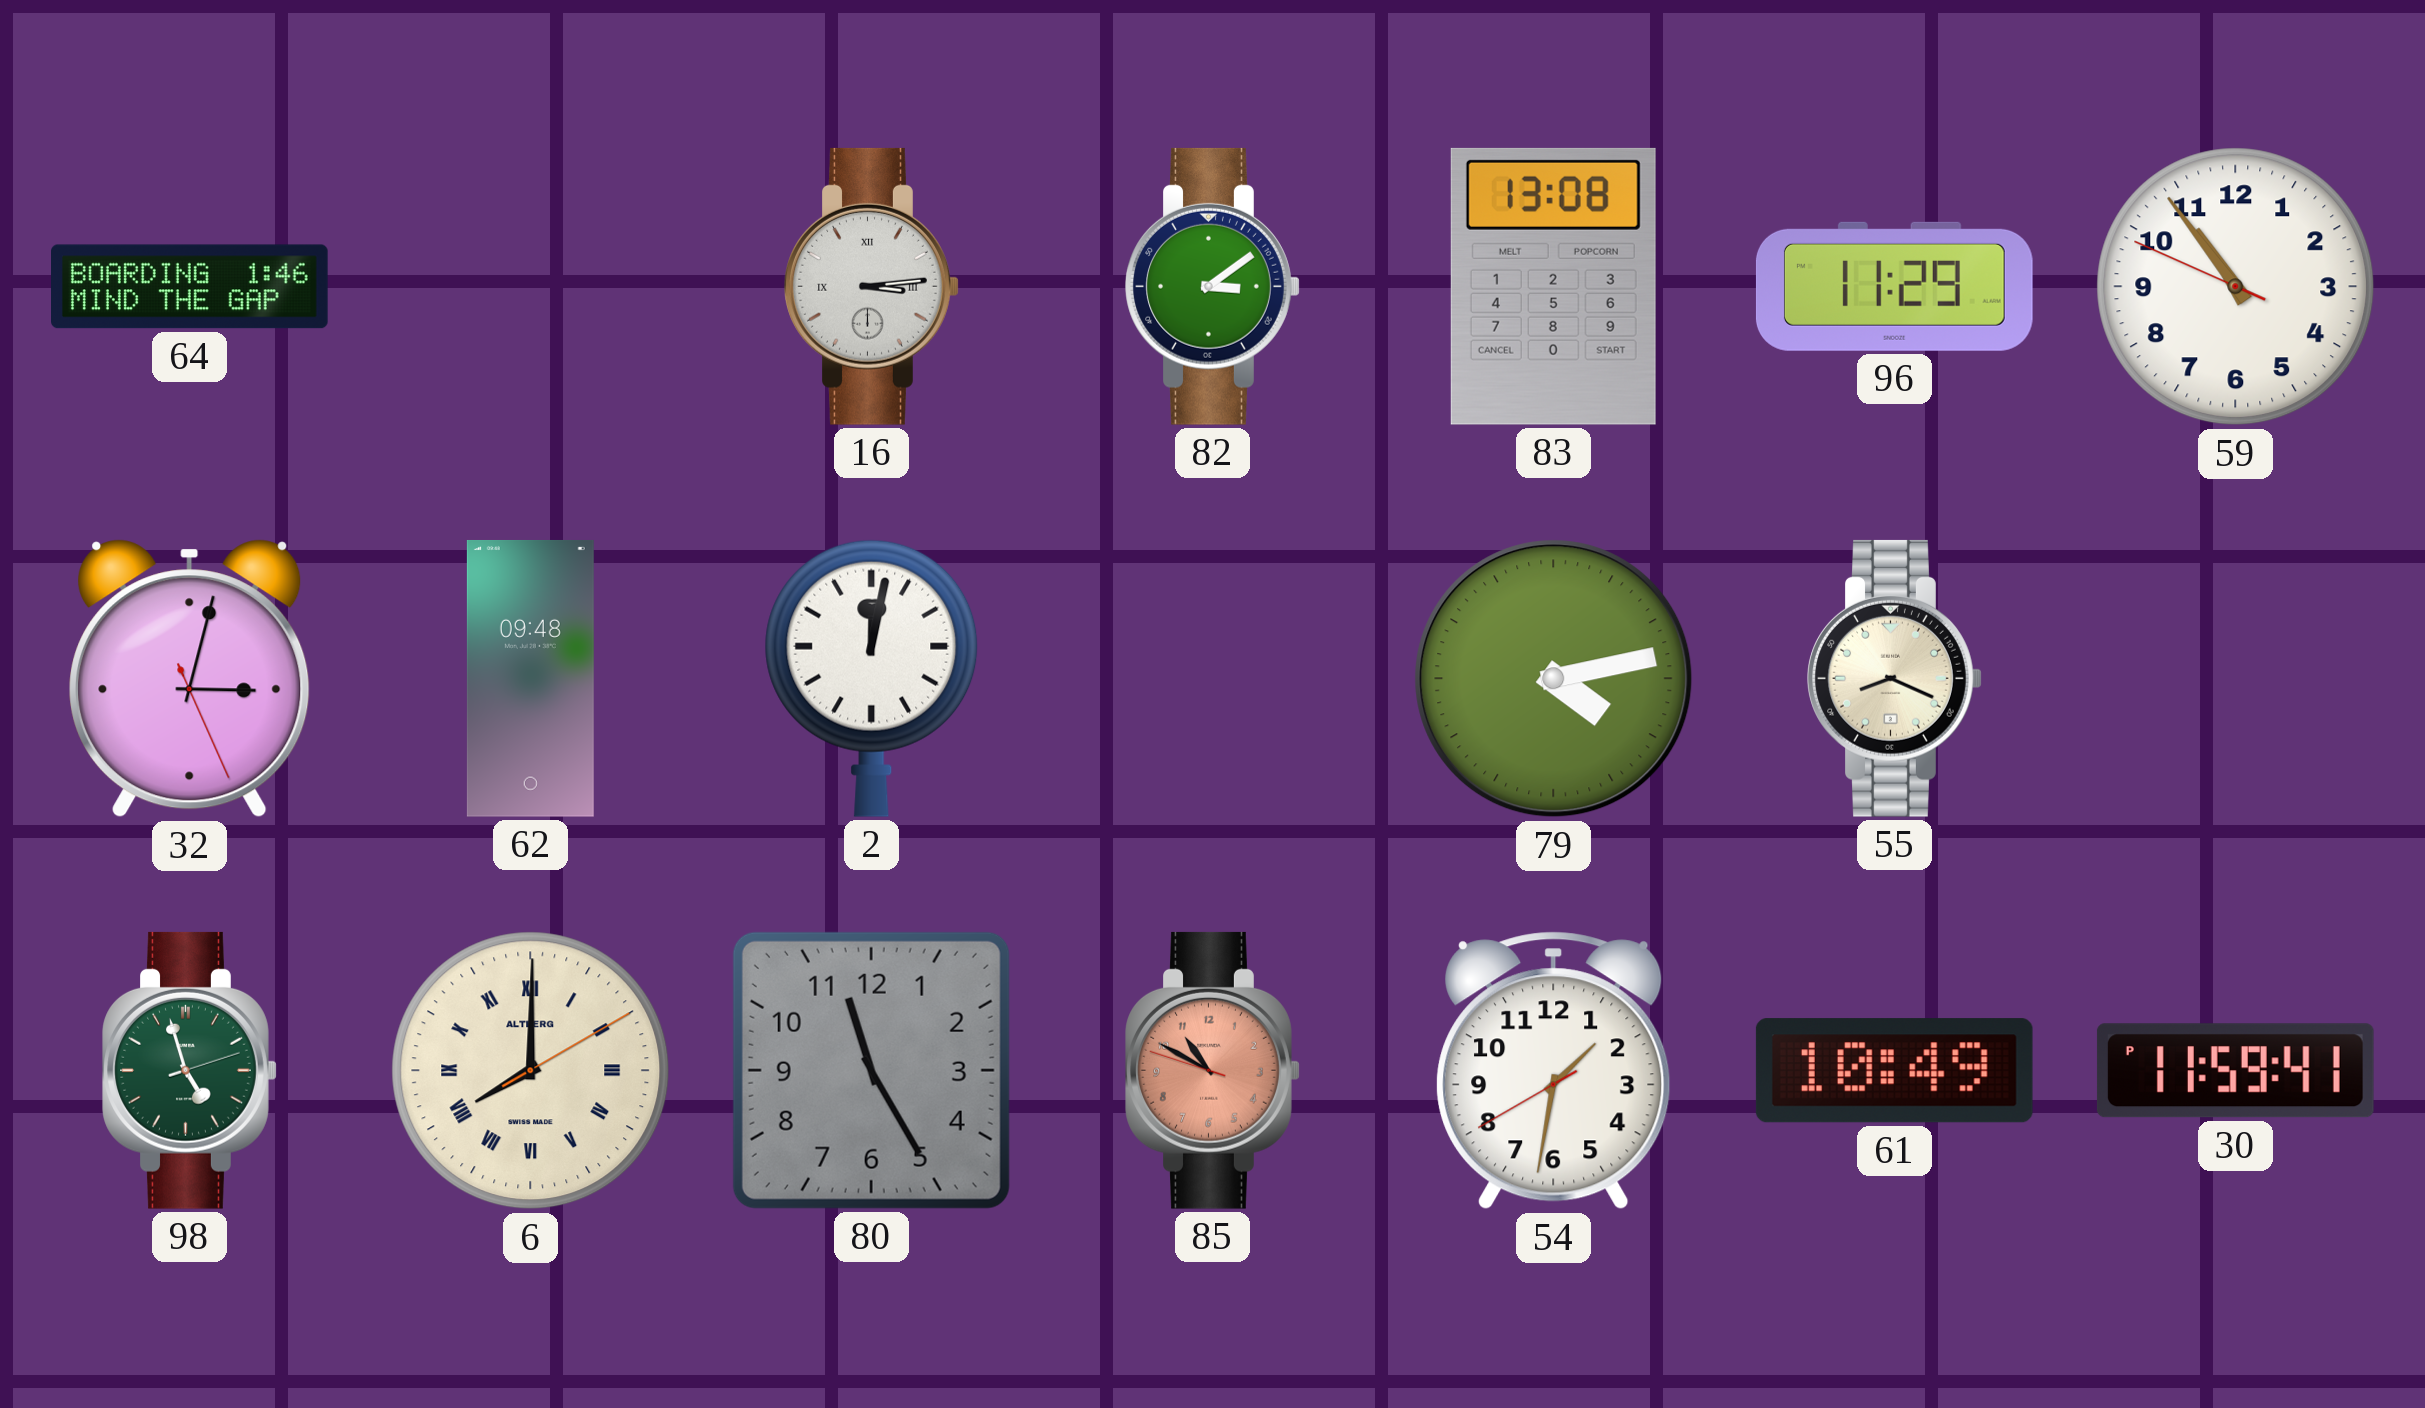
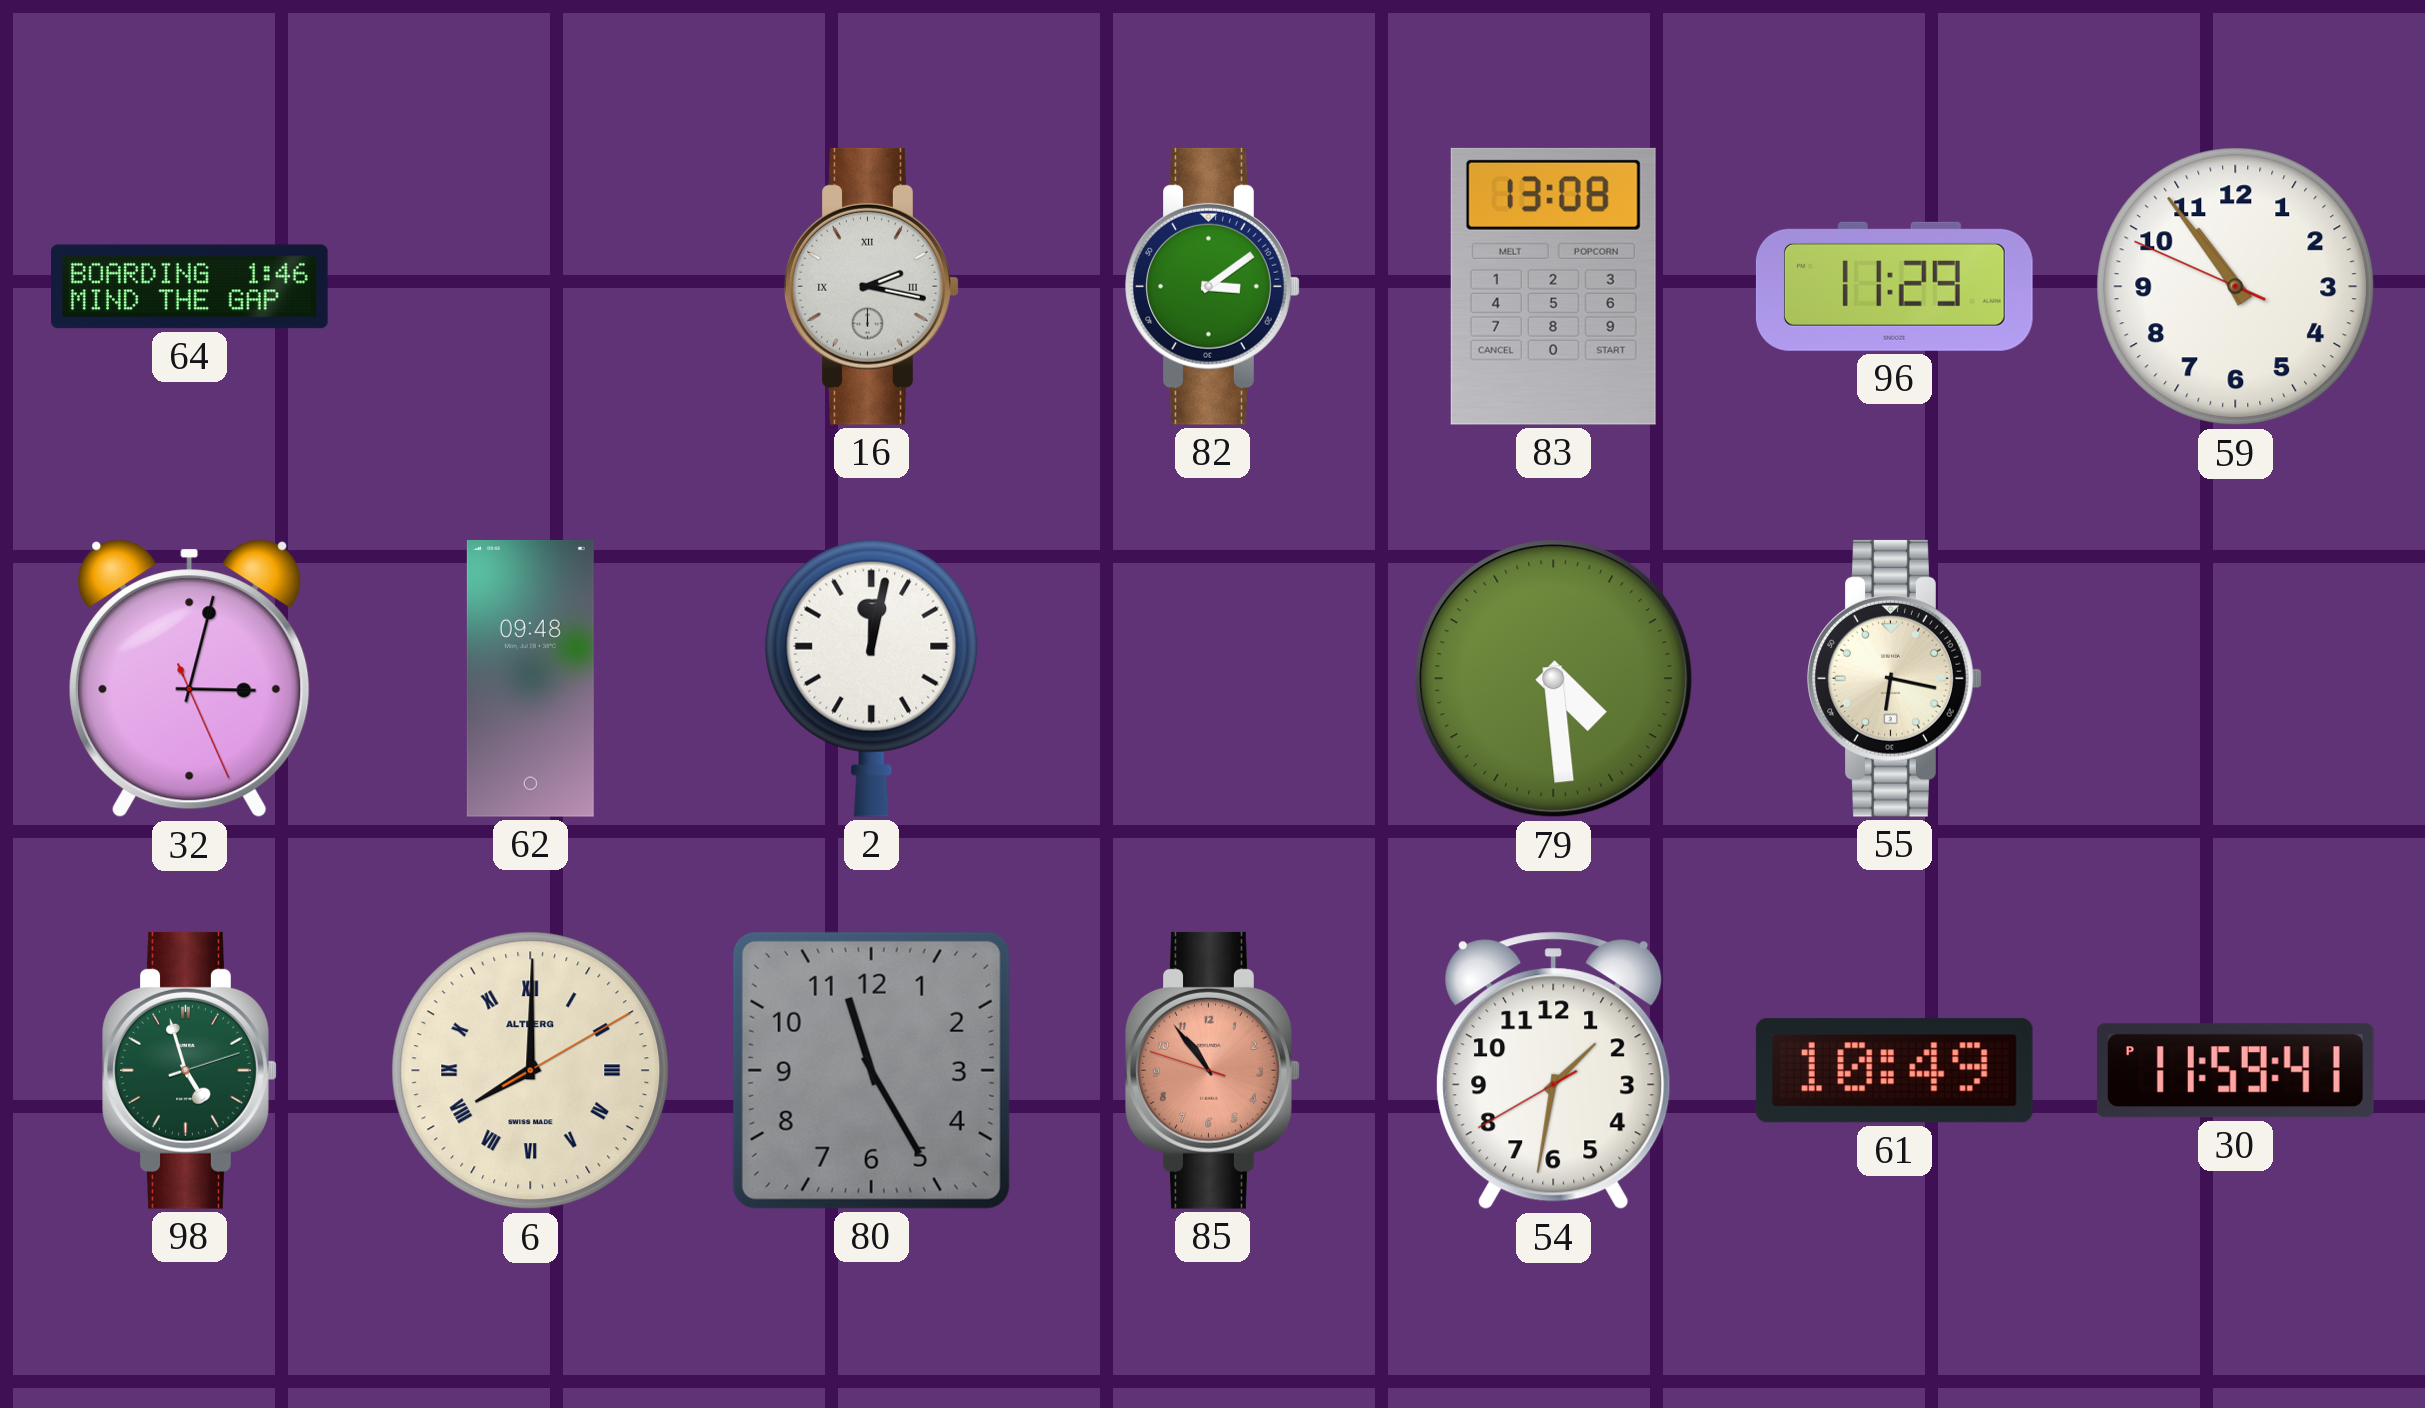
16: 3:14 -> 2:17 (872, 286)
79: 4:13 -> 4:29 (1554, 679)
55: 8:19 -> 6:17 (1895, 678)
85: 10:49 -> 10:53 (1213, 1070)
